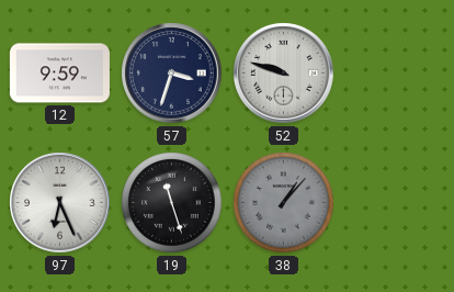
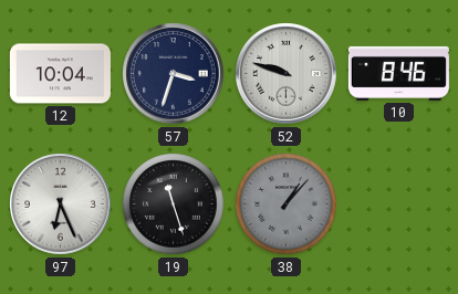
12: 9:59 -> 10:04 (60, 74)
10: none -> 8:46 (398, 73)
